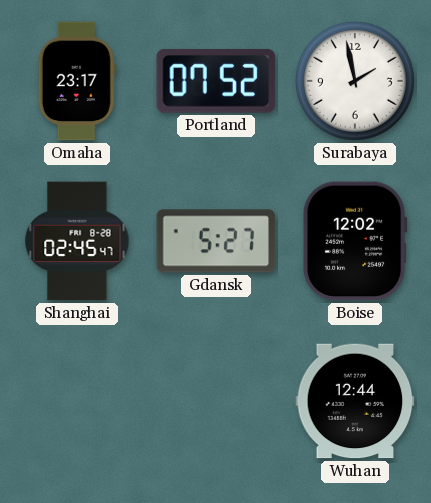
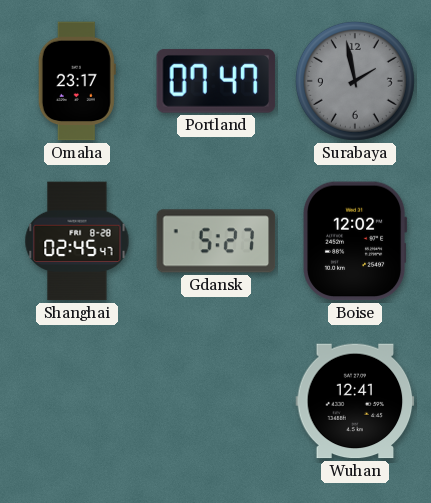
Portland: 07:52 -> 07:47 (216, 81)
Surabaya dial: white -> grey (355, 81)
Wuhan: 12:44 -> 12:41 (355, 401)
